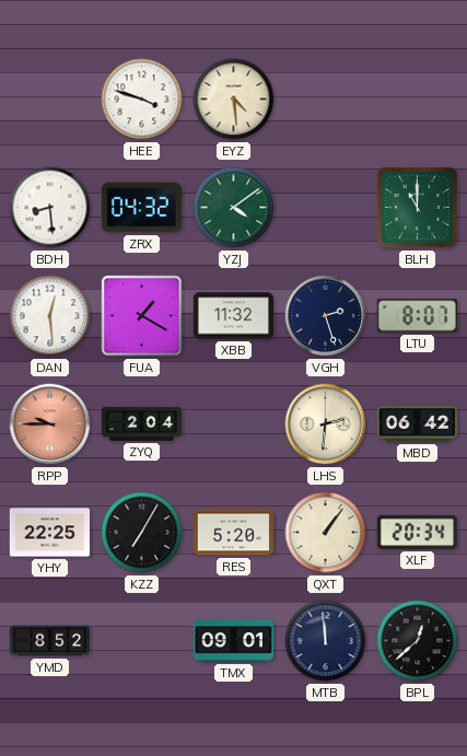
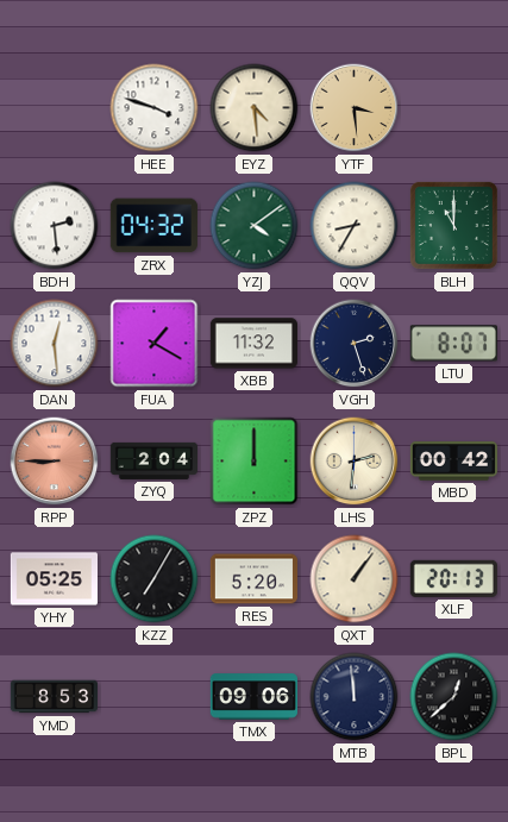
YTF: none -> 3:29 (355, 108)
BDH: 8:29 -> 2:29 (55, 226)
QQV: none -> 8:35 (355, 226)
RPP: 9:45 -> 8:45 (55, 462)
ZPZ: none -> 12:00 (255, 462)
MBD: 06:42 -> 00:42 (453, 462)
YHY: 22:25 -> 05:25 (54, 579)
XLF: 20:34 -> 20:13 (453, 578)
YMD: 8:52 -> 8:53 (54, 697)
TMX: 09:01 -> 09:06 (253, 697)
